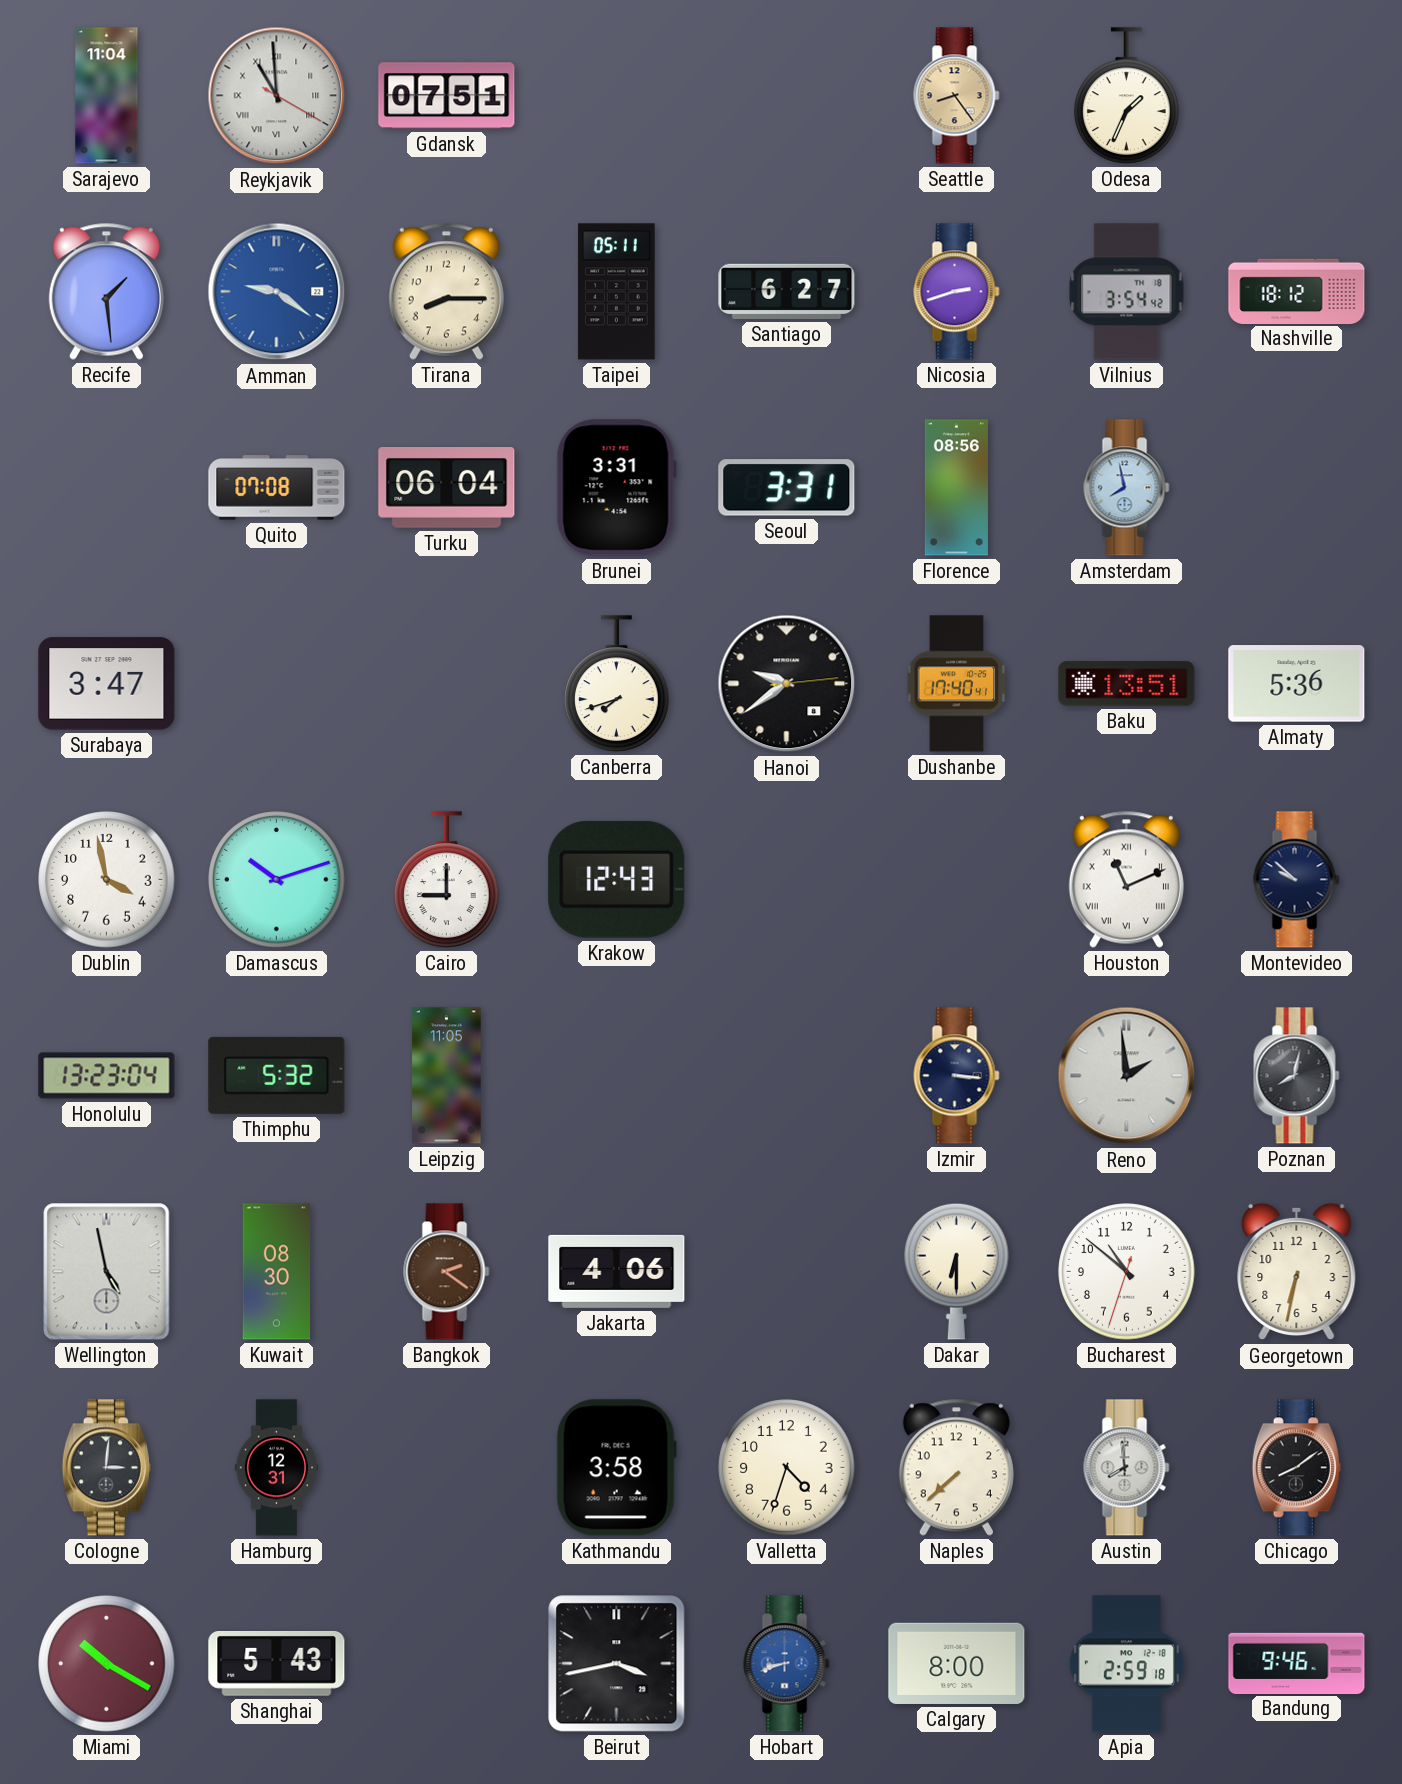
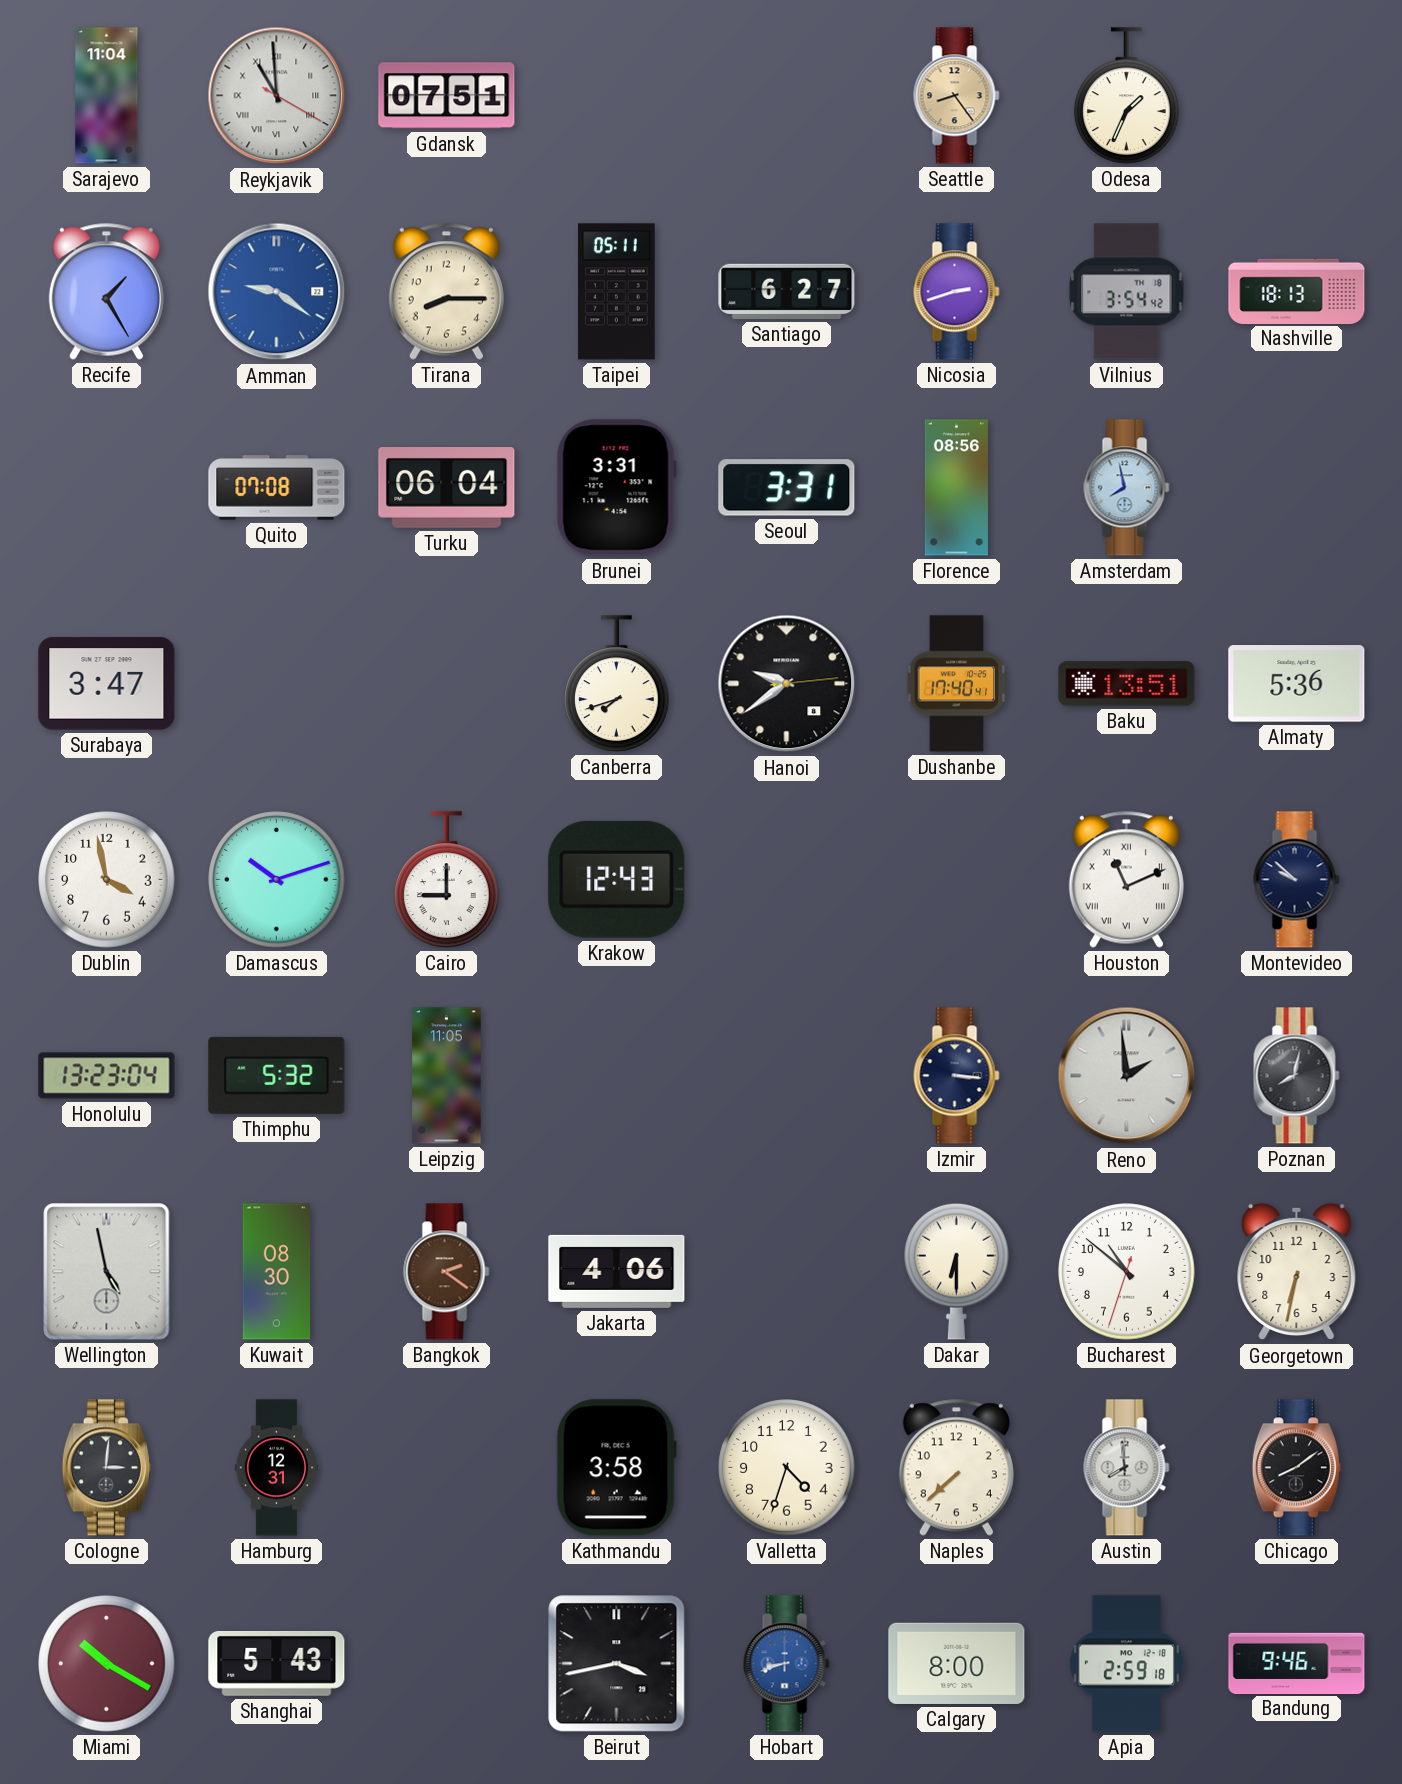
Recife: 1:29 -> 1:25 (106, 291)
Nashville: 18:12 -> 18:13 (1297, 291)
